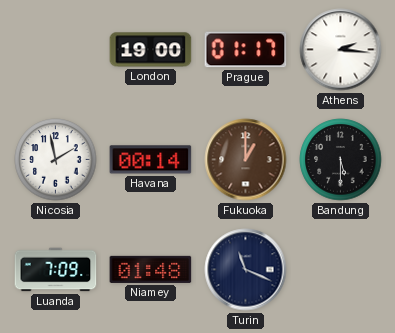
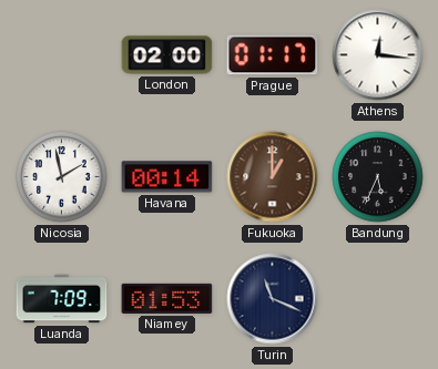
London: 19:00 -> 02:00 (167, 55)
Athens: 2:16 -> 12:16 (378, 55)
Bandung: 5:30 -> 5:34 (378, 177)
Niamey: 01:48 -> 01:53 (167, 298)
